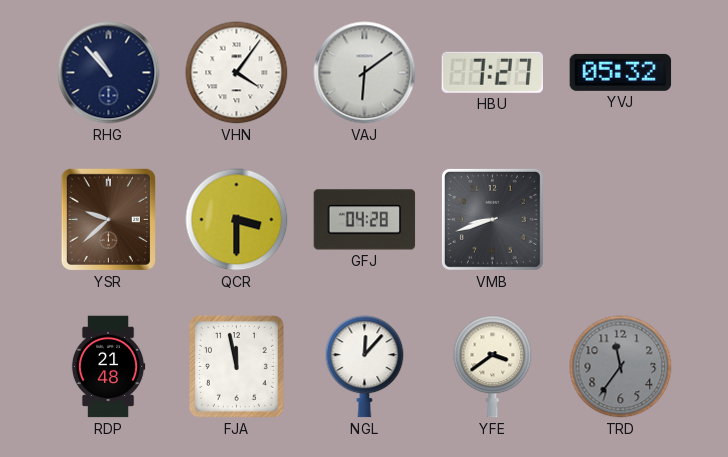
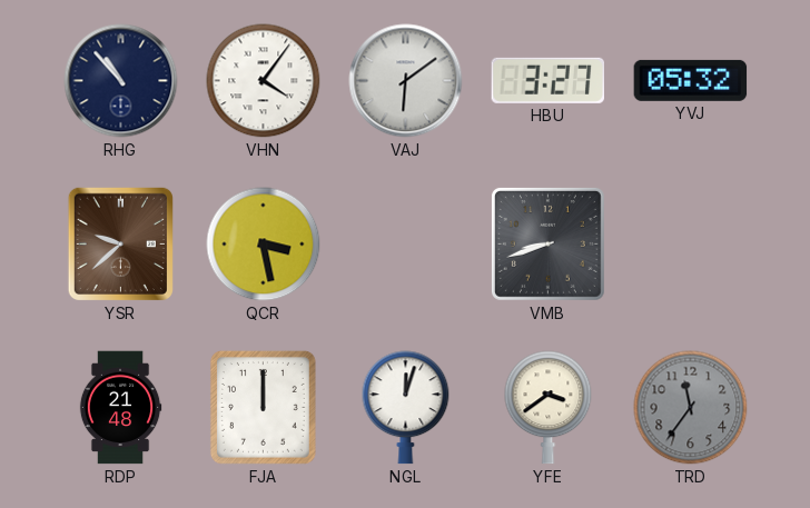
HBU: 7:27 -> 3:27 (547, 80)
QCR: 3:30 -> 3:28 (264, 245)
GFJ: 04:28 -> none (365, 220)
FJA: 11:58 -> 12:00 (263, 407)
NGL: 12:07 -> 12:03 (406, 408)
